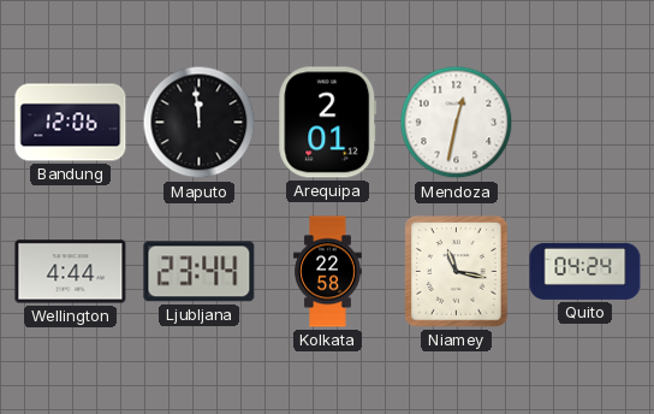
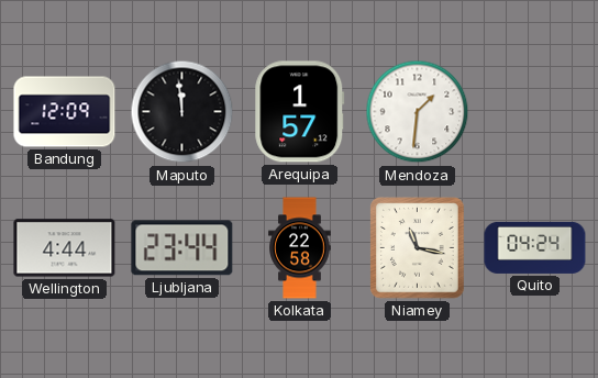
Bandung: 12:06 -> 12:09 (65, 112)
Arequipa: 2:01 -> 1:57 (300, 112)
Mendoza: 12:32 -> 1:31 (418, 112)
